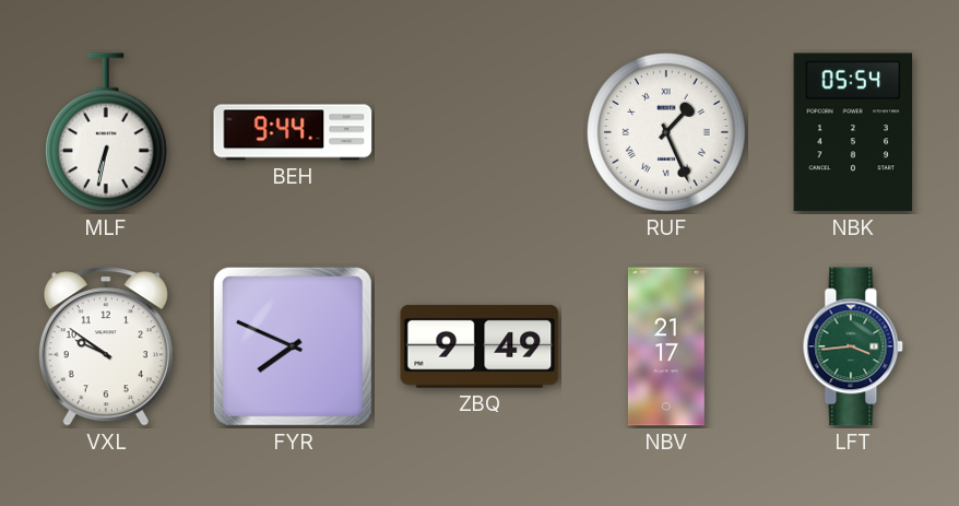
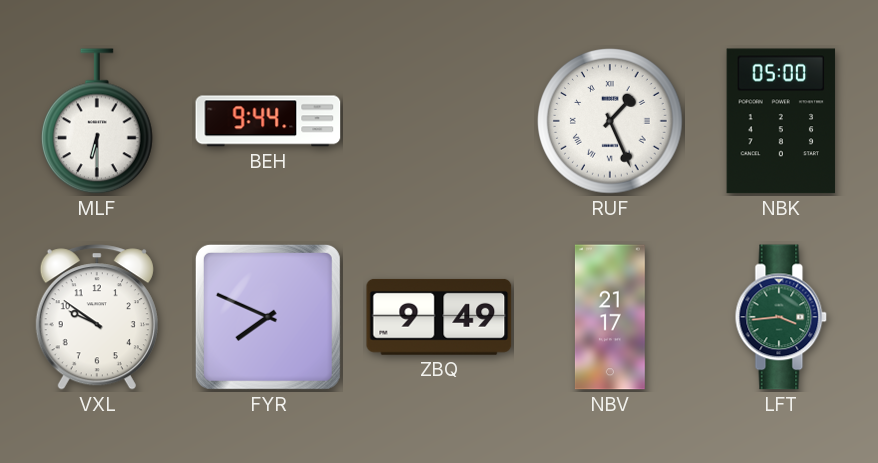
MLF: 6:32 -> 6:30 (97, 121)
NBK: 05:54 -> 05:00 (781, 121)
